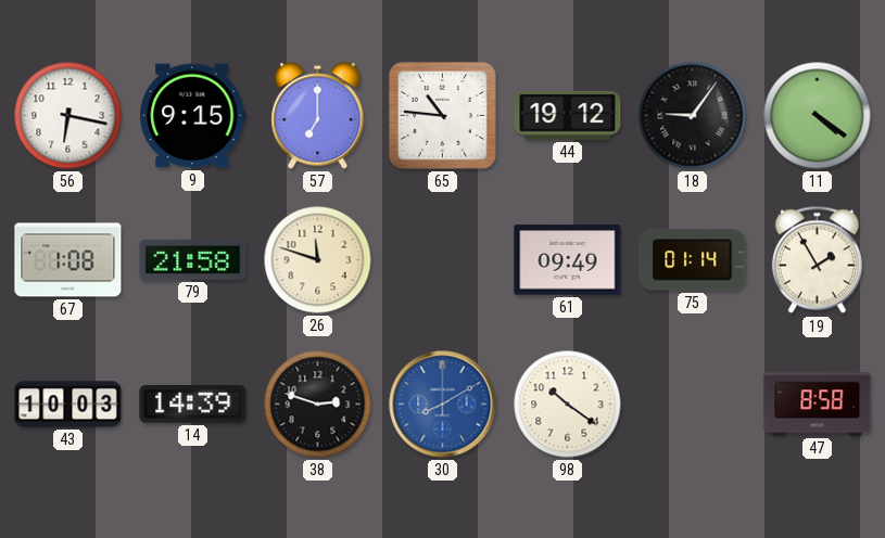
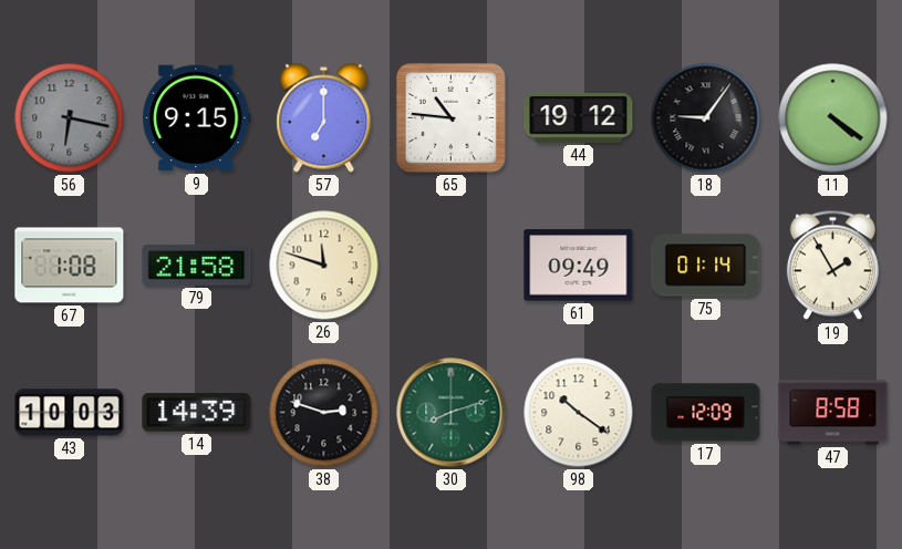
56 dial: white -> grey (70, 118)
30: 8:10 -> 8:12 (452, 413)
30 dial: blue -> green (452, 413)
17: none -> 12:09 (706, 413)
